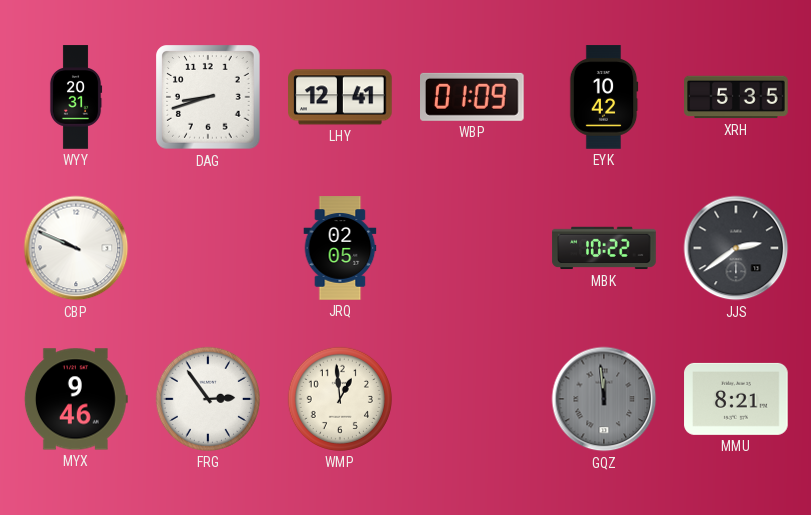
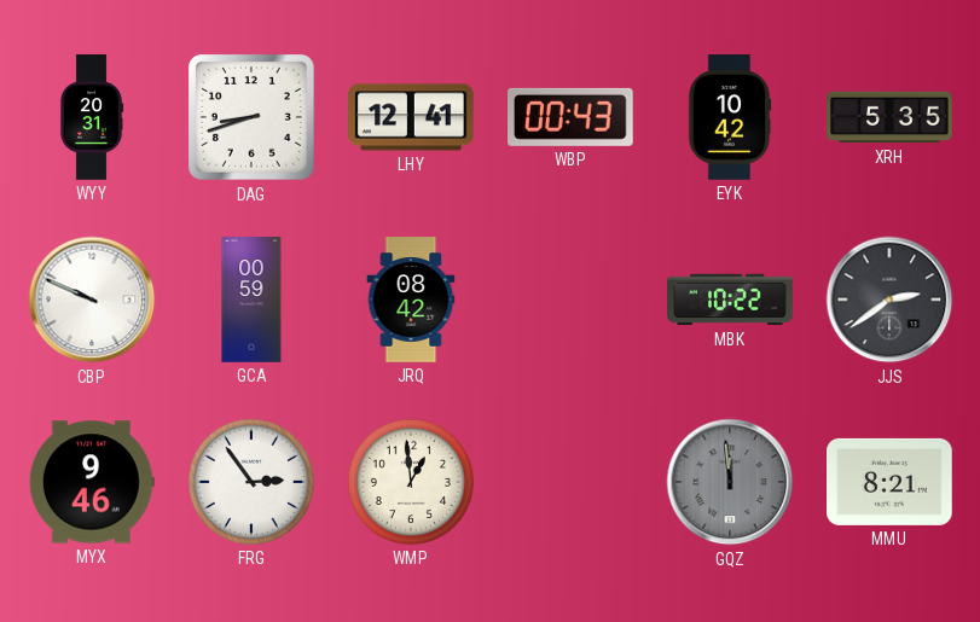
WBP: 01:09 -> 00:43 (572, 117)
GCA: none -> 00:59 (251, 300)
JRQ: 02:05 -> 08:42 (411, 300)
